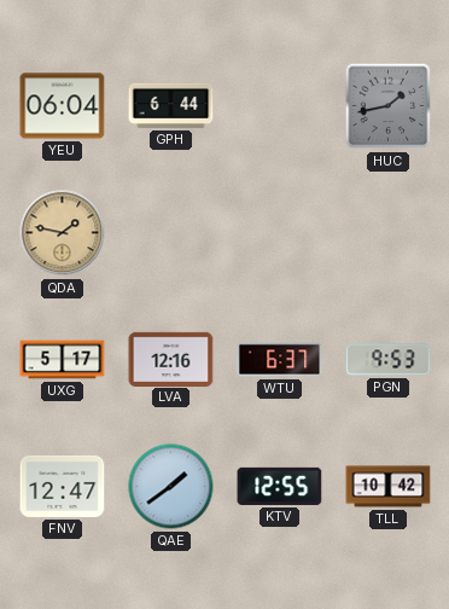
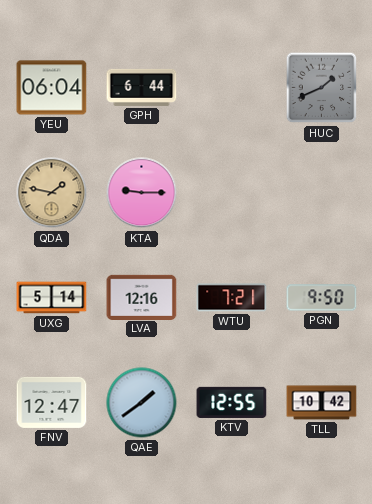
HUC: 1:43 -> 1:41 (322, 88)
KTA: none -> 9:15 (142, 193)
UXG: 5:17 -> 5:14 (52, 298)
WTU: 6:37 -> 7:21 (232, 298)
PGN: 9:53 -> 9:50 (322, 298)
